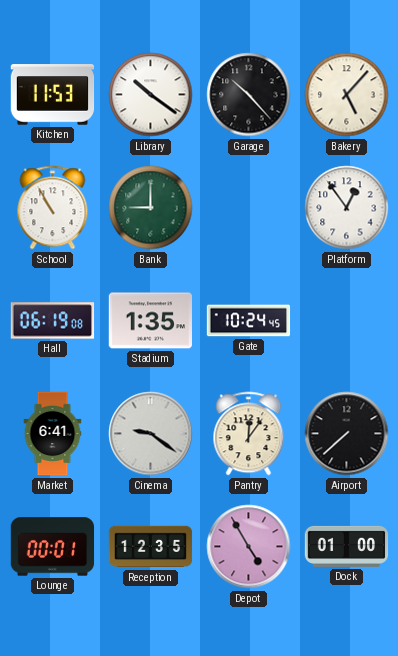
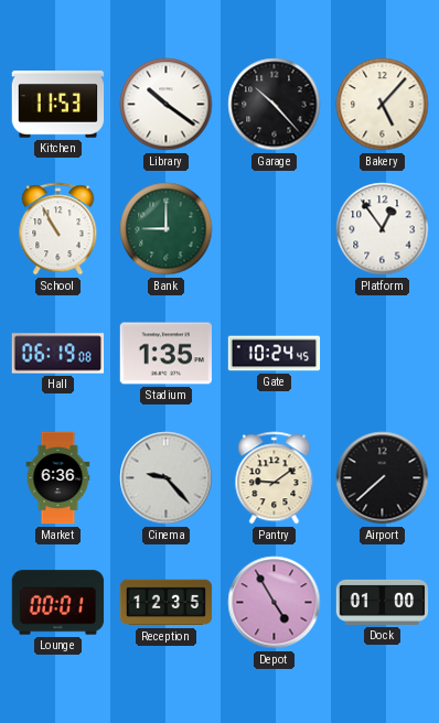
Market: 6:41 -> 6:36 (58, 478)
Cinema: 9:21 -> 9:23 (167, 478)
Pantry: 12:06 -> 9:09 (275, 478)
